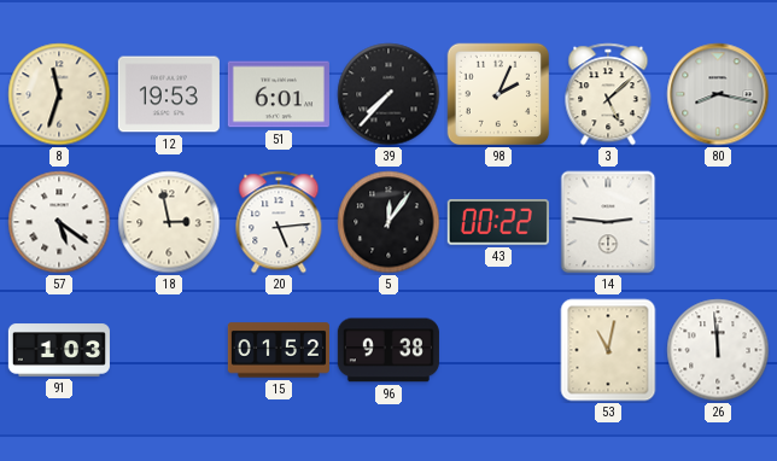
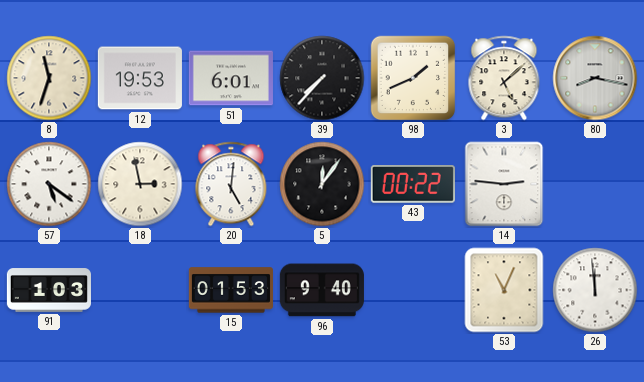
98: 2:04 -> 1:41 (413, 78)
20: 5:14 -> 5:01 (231, 184)
15: 01:52 -> 01:53 (231, 290)
96: 9:38 -> 9:40 (322, 290)
53: 11:02 -> 11:04 (504, 290)
